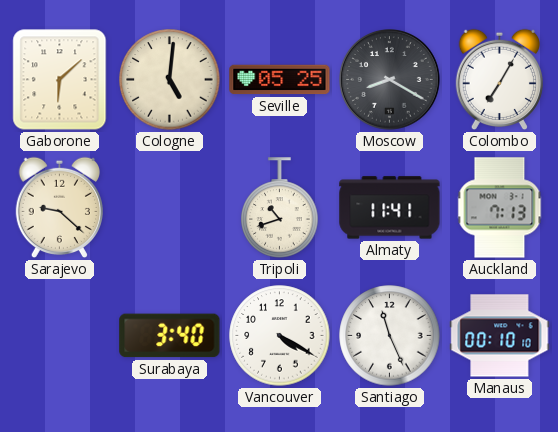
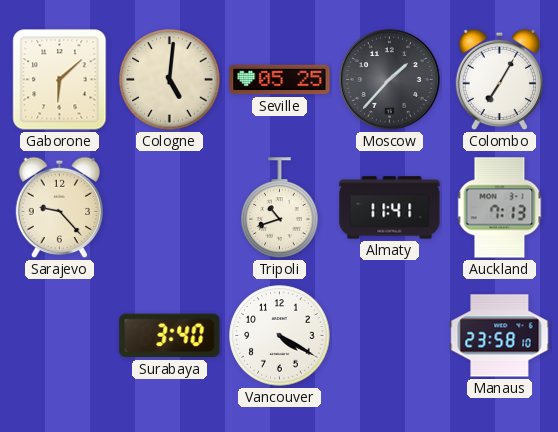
Moscow: 8:20 -> 1:37 (390, 80)
Sarajevo: 9:22 -> 9:23 (59, 208)
Santiago: 11:26 -> none (390, 336)
Manaus: 00:10 -> 23:58 (500, 336)
